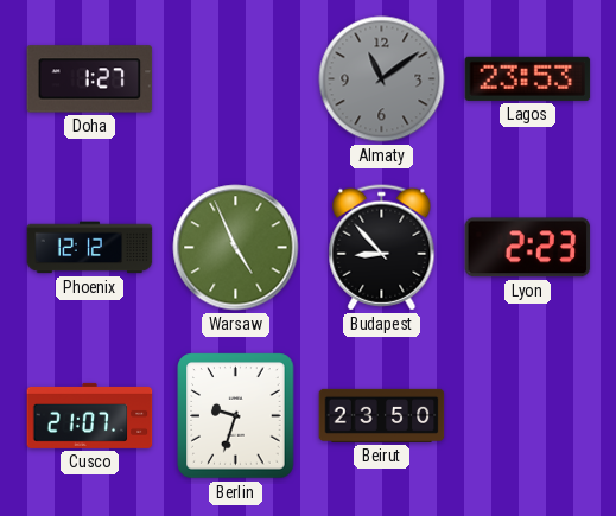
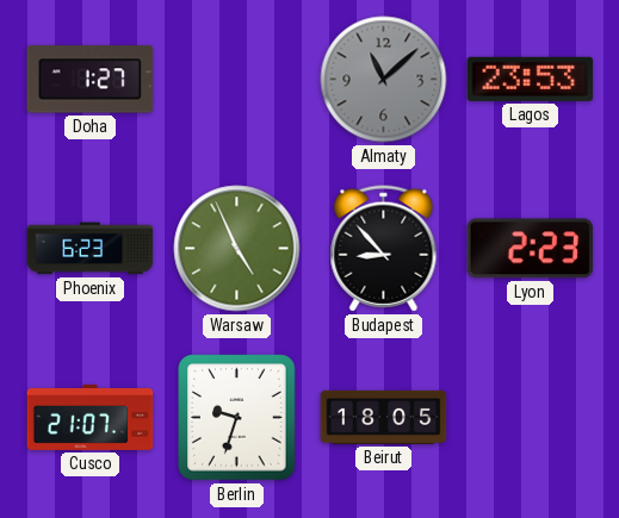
Almaty: 11:09 -> 11:08 (384, 80)
Phoenix: 12:12 -> 6:23 (91, 249)
Beirut: 23:50 -> 18:05 (384, 417)
